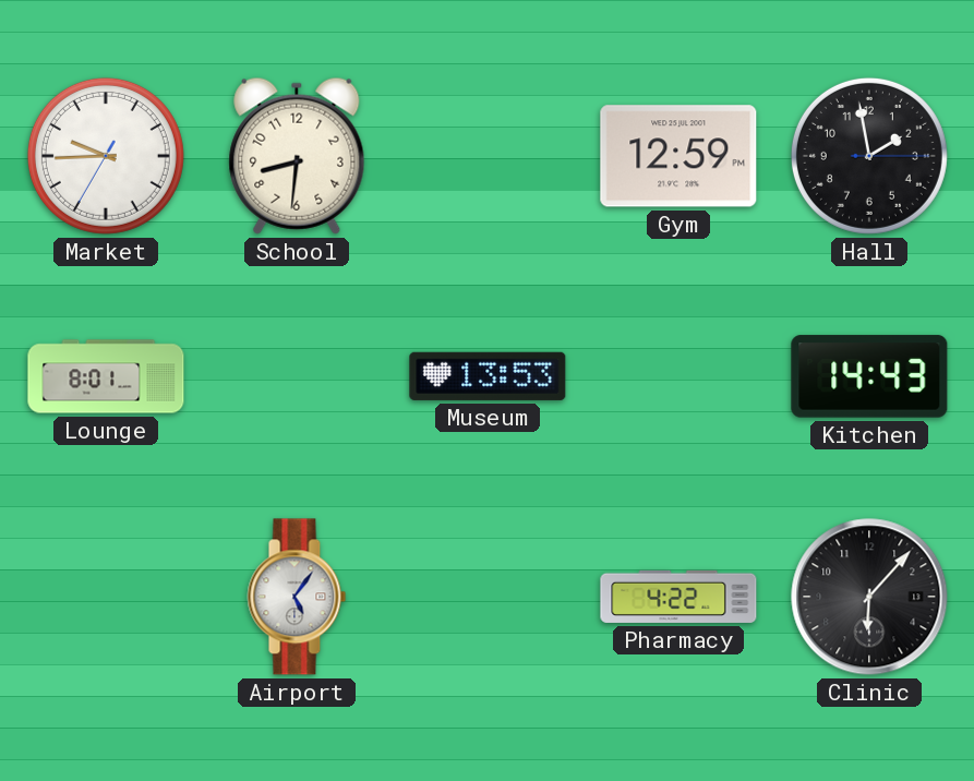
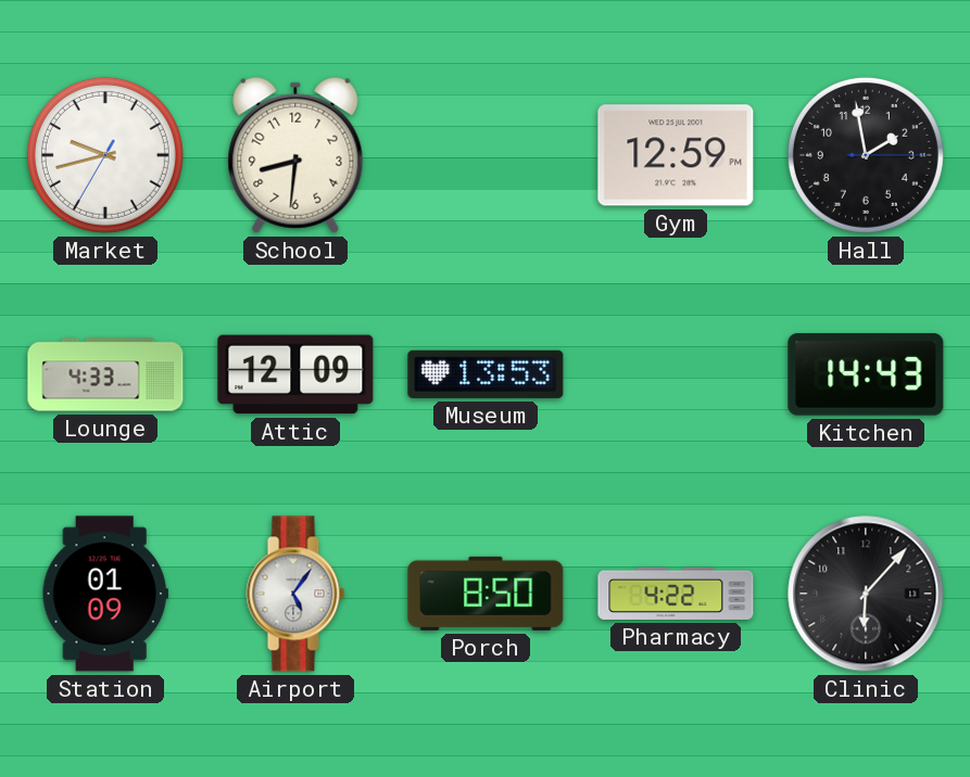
Market: 9:44 -> 9:42 (105, 155)
Lounge: 8:01 -> 4:33 (105, 374)
Attic: none -> 12:09 (295, 374)
Station: none -> 01:09 (105, 594)
Porch: none -> 8:50 (486, 594)
